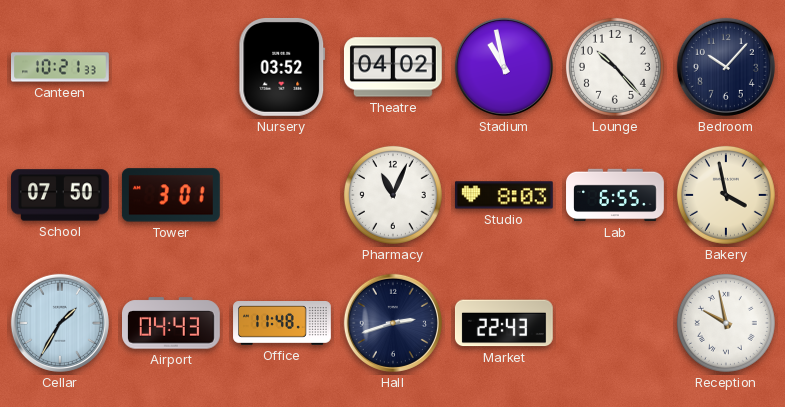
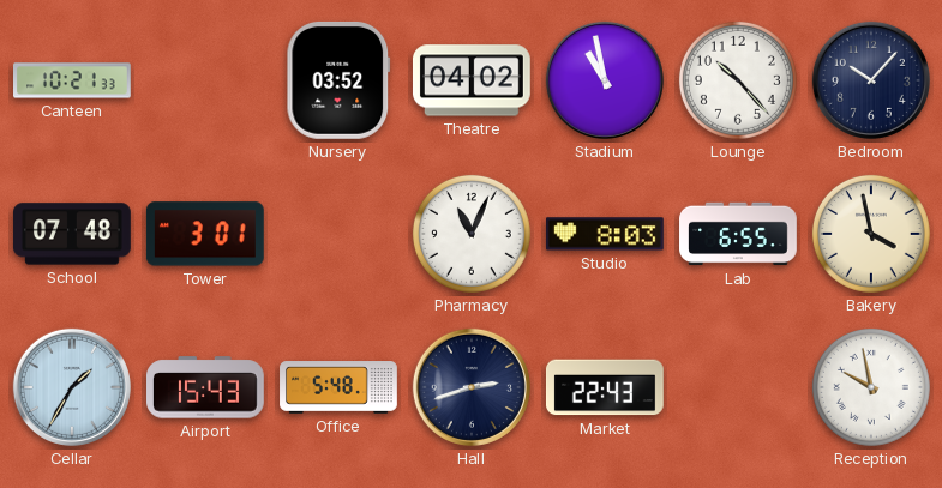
School: 07:50 -> 07:48 (73, 234)
Airport: 04:43 -> 15:43 (206, 387)
Office: 11:48 -> 5:48 (338, 388)
